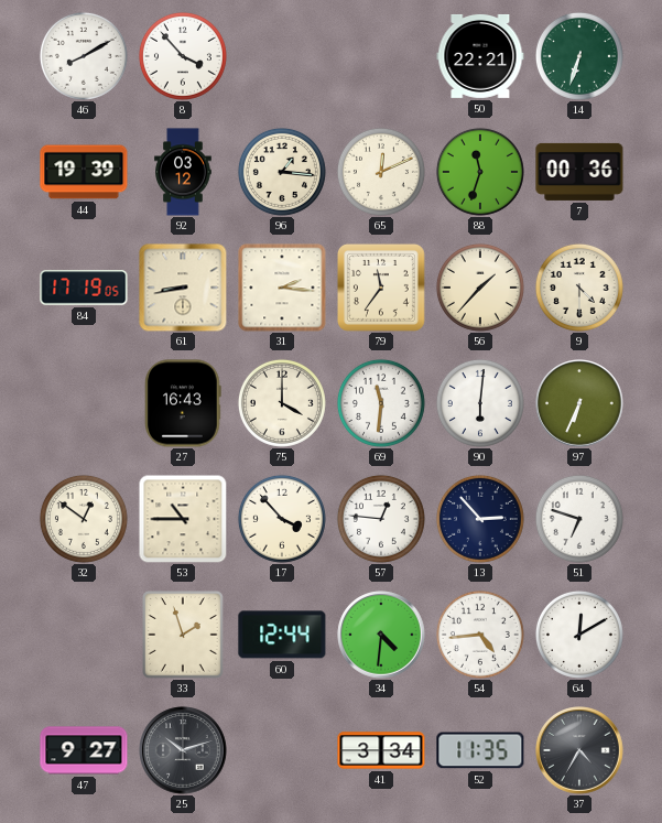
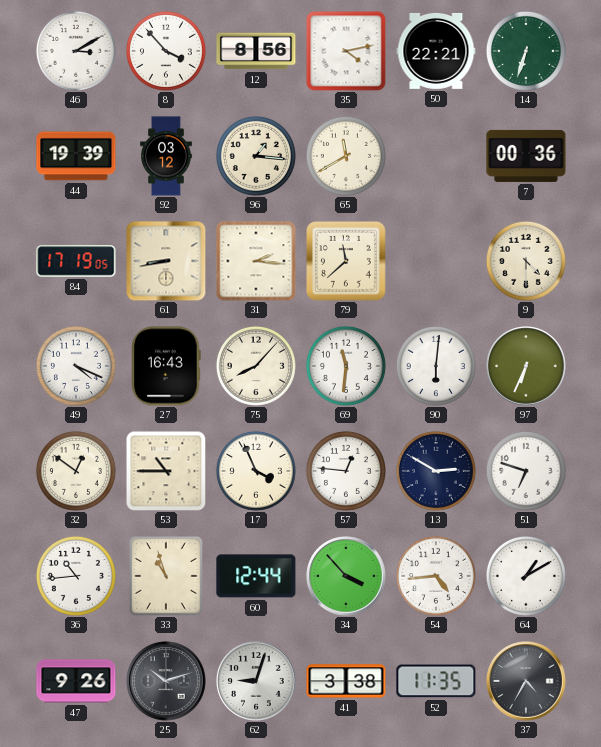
46: 8:10 -> 3:10 (76, 51)
12: none -> 8:56 (256, 51)
35: none -> 4:13 (346, 51)
65: 12:11 -> 11:40 (346, 156)
88: 11:33 -> none (480, 172)
79: 11:36 -> 11:38 (346, 261)
56: 1:37 -> none (480, 288)
49: none -> 4:19 (76, 366)
75: 4:00 -> 8:07 (256, 366)
17: 3:53 -> 3:56 (256, 471)
13: 2:53 -> 2:50 (436, 471)
36: none -> 10:44 (76, 576)
33: 1:57 -> 10:57 (167, 577)
34: 4:31 -> 3:53 (346, 576)
64: 12:10 -> 1:10 (526, 576)
47: 9:27 -> 9:26 (76, 681)
62: none -> 9:03 (256, 681)
41: 3:34 -> 3:38 (346, 681)
